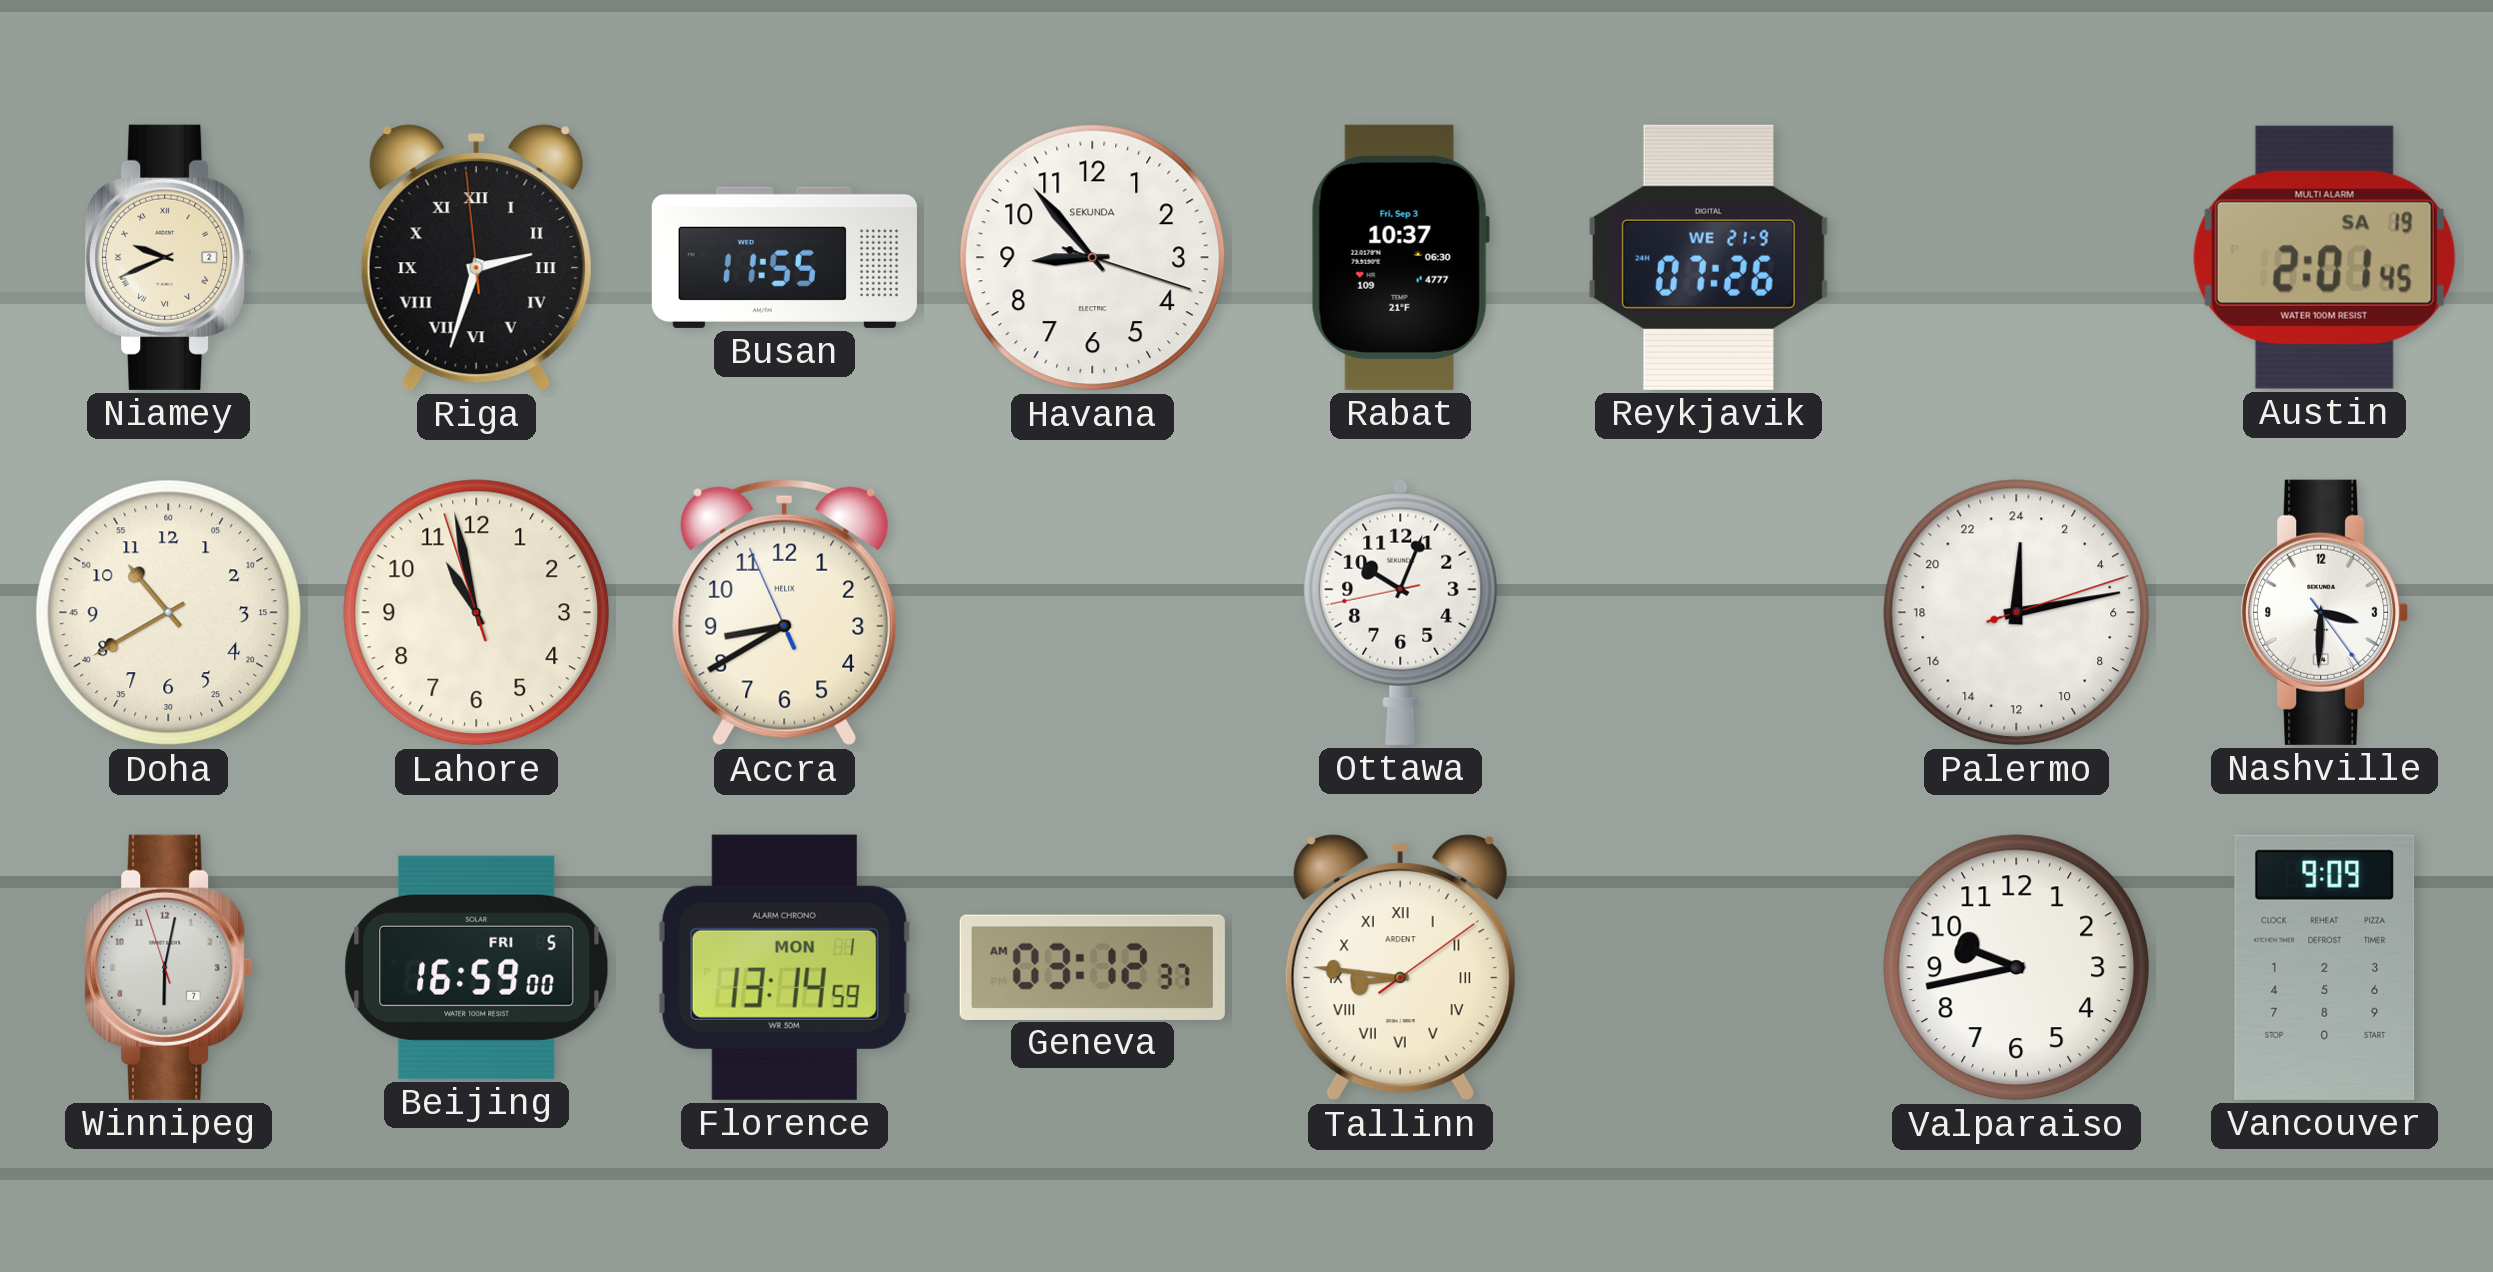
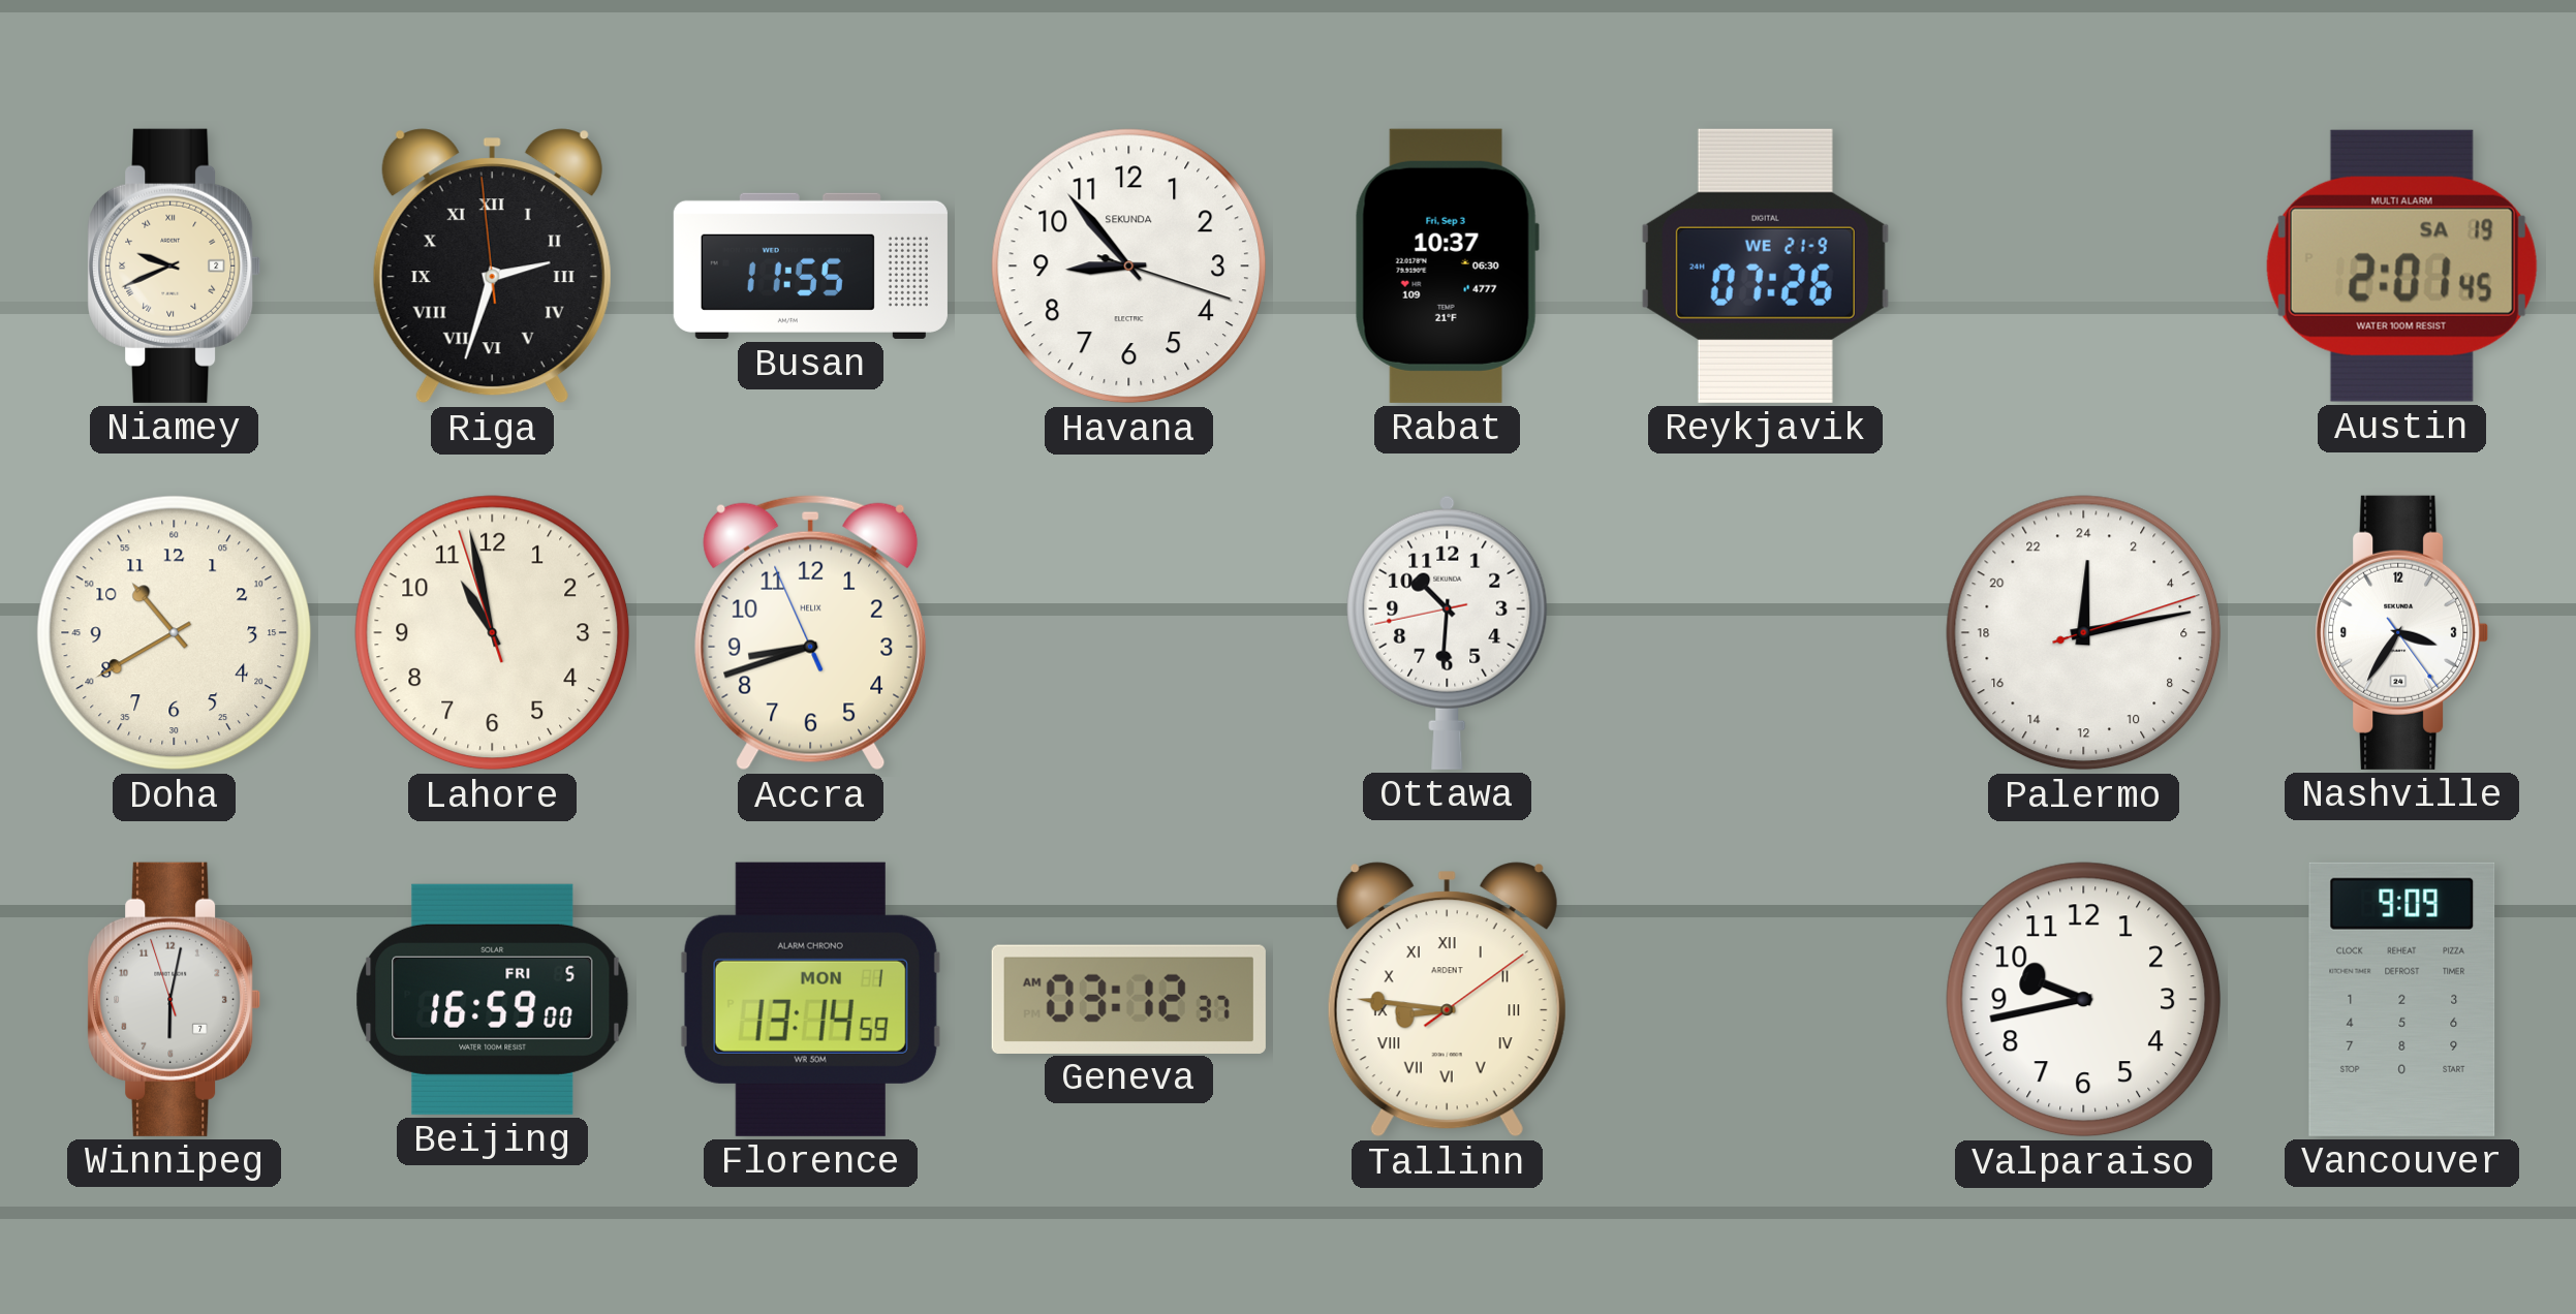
Accra: 8:39 -> 8:41 (811, 632)
Ottawa: 10:03 -> 10:30 (1448, 632)
Nashville: 3:30 -> 3:35 (2402, 632)
